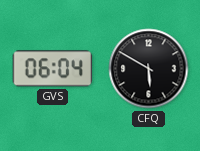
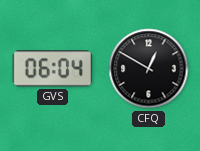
CFQ: 5:50 -> 12:50 (149, 69)
